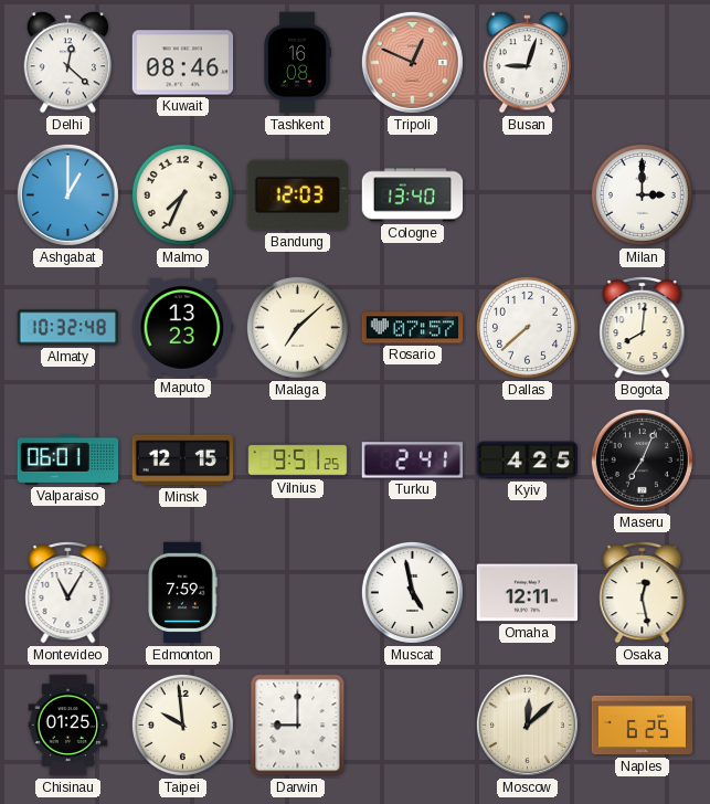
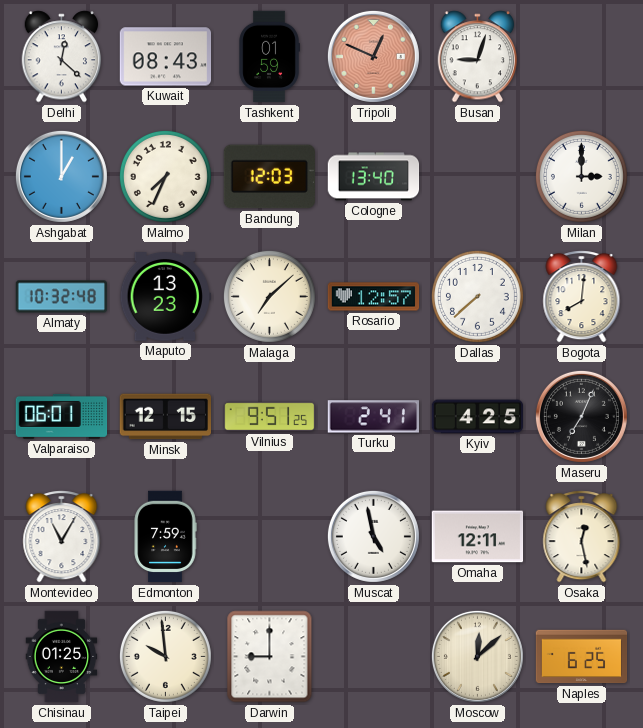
Kuwait: 08:46 -> 08:43 (166, 57)
Tashkent: 16:08 -> 01:59 (269, 57)
Rosario: 07:57 -> 12:57 (374, 297)
